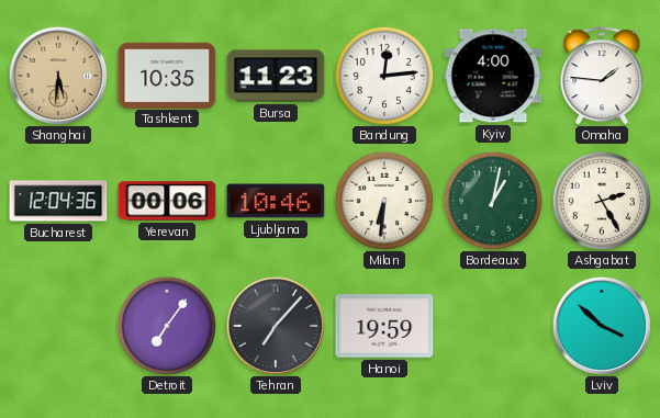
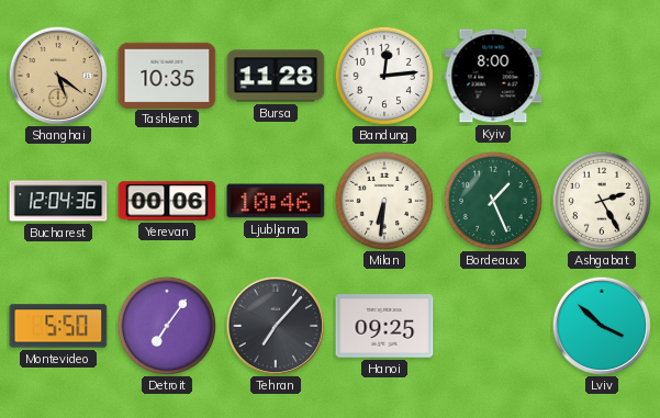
Shanghai: 5:31 -> 5:21 (57, 75)
Bursa: 11:23 -> 11:28 (276, 76)
Kyiv: 4:00 -> 8:00 (493, 76)
Omaha: 1:46 -> none (602, 76)
Bordeaux: 1:02 -> 1:26 (492, 200)
Montevideo: none -> 5:50 (58, 326)
Hanoi: 19:59 -> 09:25 (384, 326)
